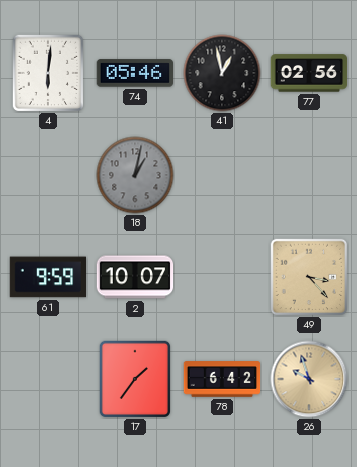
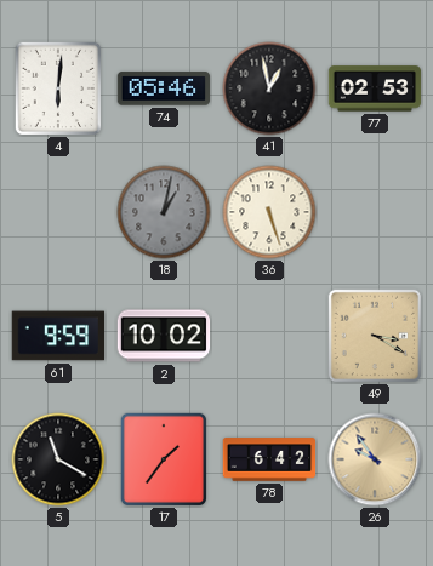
77: 02:56 -> 02:53 (375, 88)
36: none -> 5:27 (269, 212)
2: 10:07 -> 10:02 (164, 336)
49: 3:23 -> 3:20 (375, 336)
5: none -> 11:20 (58, 459)
26: 9:57 -> 9:54 (375, 459)
